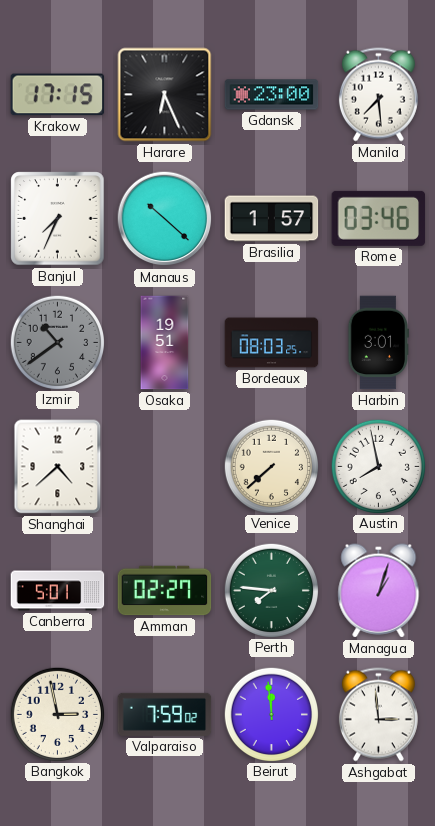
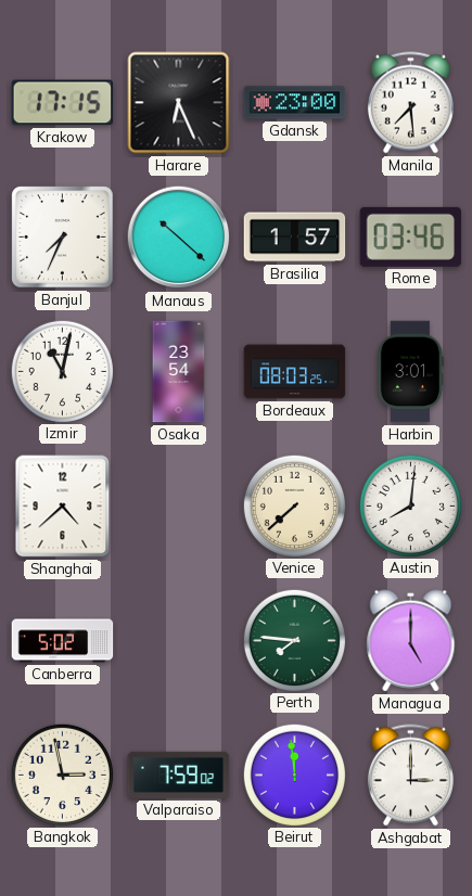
Izmir: 10:39 -> 11:02 (62, 371)
Izmir dial: grey -> white (62, 371)
Osaka: 19:51 -> 23:54 (179, 372)
Austin: 7:58 -> 8:01 (410, 505)
Canberra: 5:01 -> 5:02 (63, 641)
Amman: 02:27 -> none (165, 591)
Managua: 1:03 -> 5:00 (411, 641)
Ashgabat: 2:59 -> 3:00 (410, 776)
